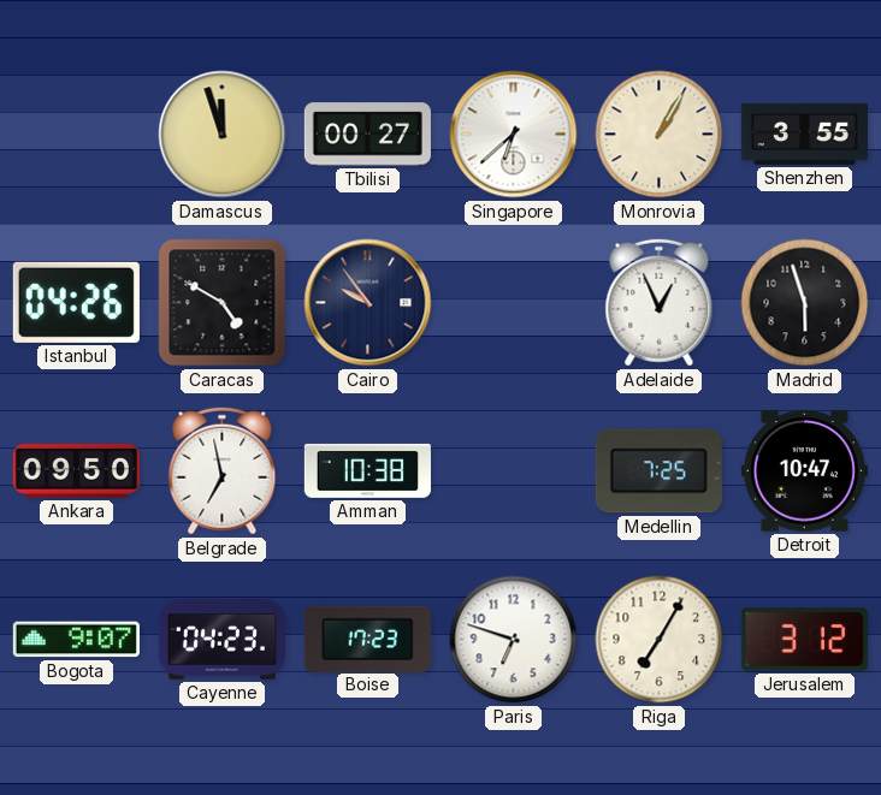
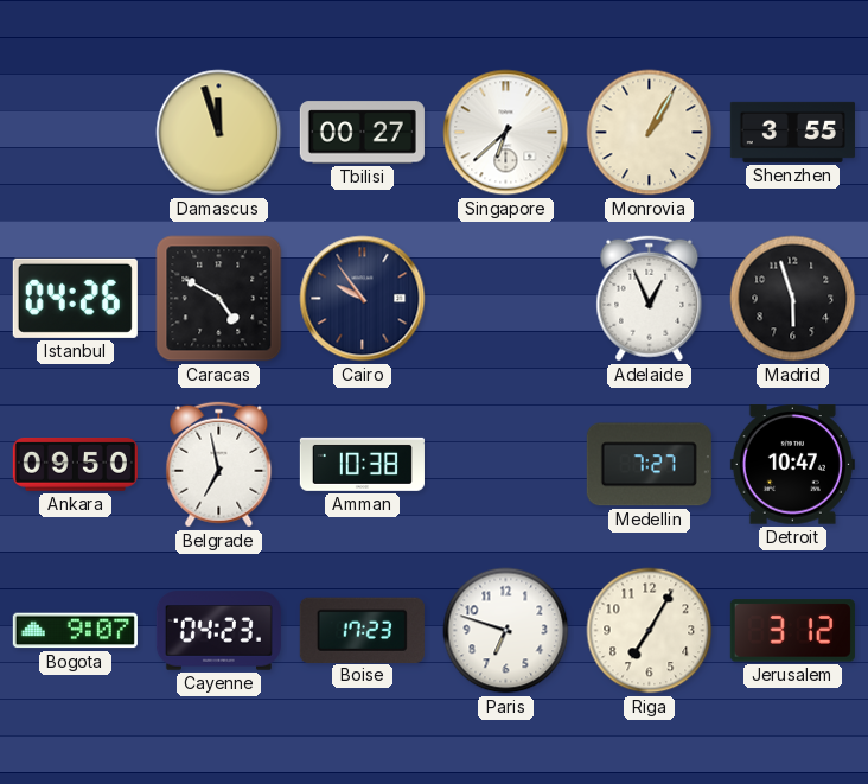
Medellin: 7:25 -> 7:27 (649, 465)
